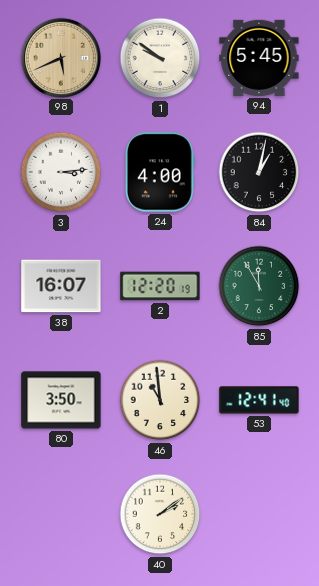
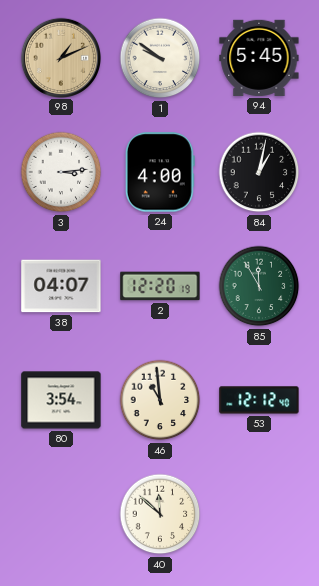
98: 5:41 -> 1:11 (60, 57)
38: 16:07 -> 04:07 (61, 286)
80: 3:50 -> 3:54 (61, 400)
53: 12:41 -> 12:12 (259, 400)
40: 2:09 -> 11:52 (160, 514)
